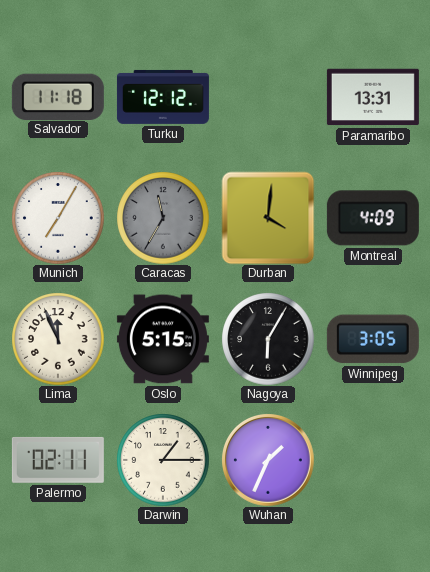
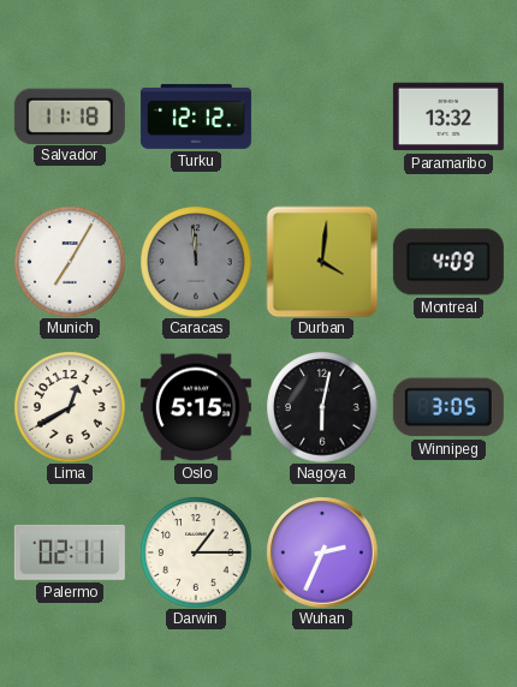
Paramaribo: 13:31 -> 13:32 (448, 117)
Caracas: 11:35 -> 11:59 (196, 262)
Lima: 11:56 -> 12:40 (70, 407)
Nagoya: 6:05 -> 6:02 (322, 407)
Wuhan: 1:34 -> 2:34 (322, 552)
